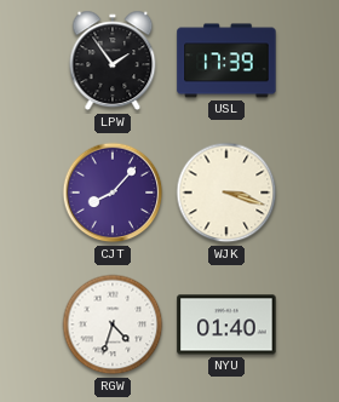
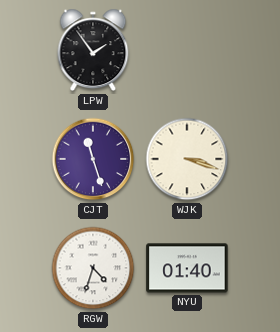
USL: 17:39 -> none (226, 61)
CJT: 8:07 -> 11:27 (93, 159)
